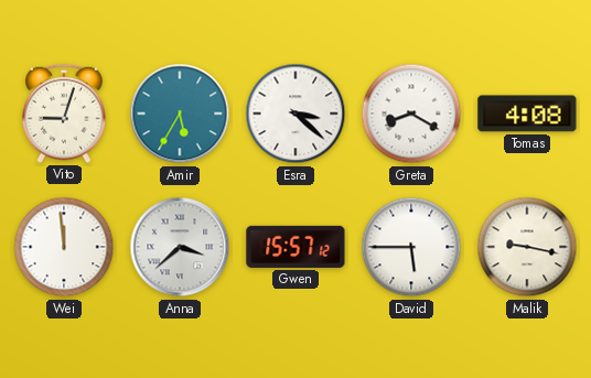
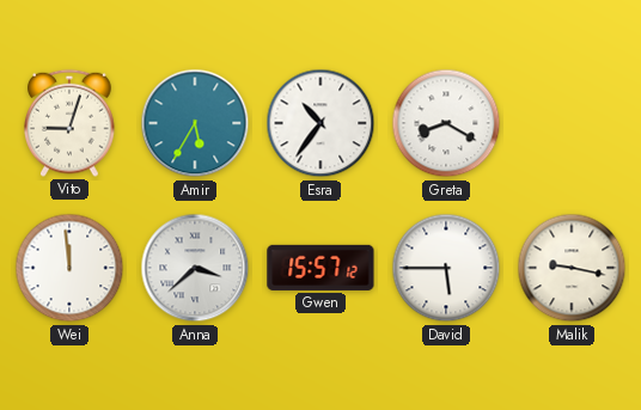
Esra: 3:22 -> 10:36 (320, 123)
Tomas: 4:08 -> none (527, 114)
